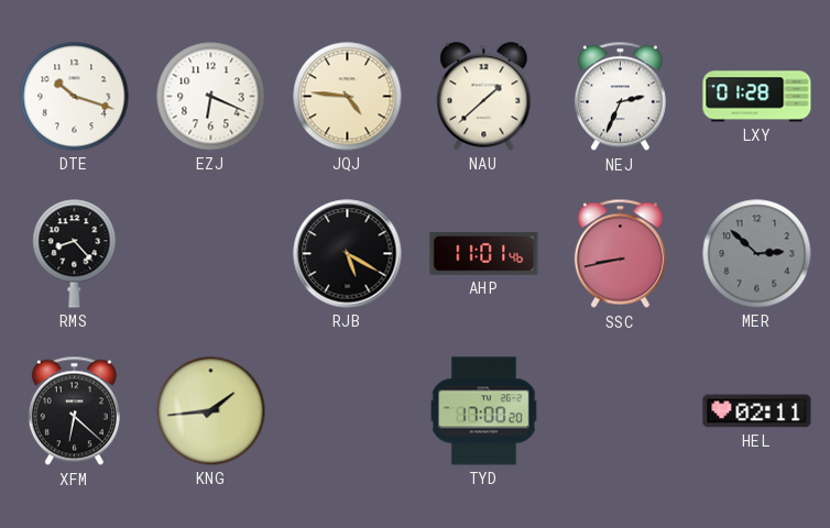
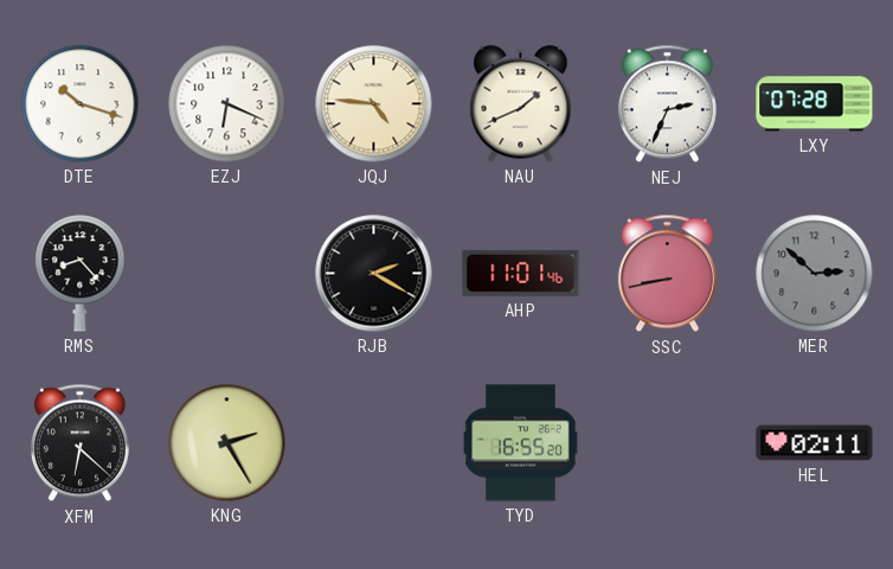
NAU: 1:38 -> 1:41 (521, 104)
LXY: 01:28 -> 07:28 (815, 104)
RJB: 5:20 -> 2:20 (374, 274)
KNG: 1:44 -> 2:25 (227, 443)
TYD: 17:00 -> 16:55 (521, 443)
